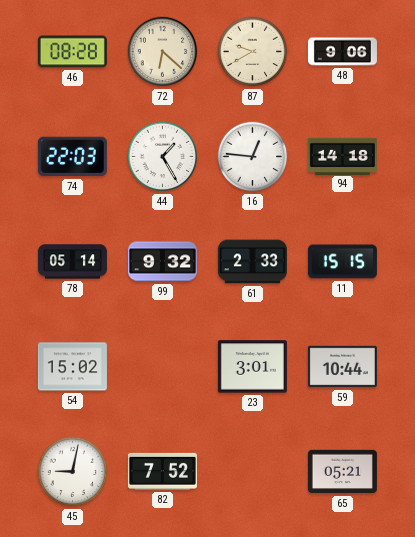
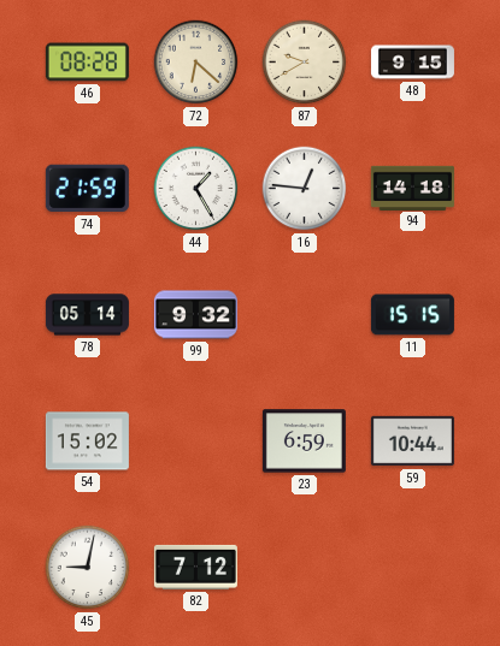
48: 9:06 -> 9:15 (412, 63)
74: 22:03 -> 21:59 (87, 189)
61: 2:33 -> none (252, 262)
23: 3:01 -> 6:59 (304, 441)
82: 7:52 -> 7:12 (195, 567)
65: 05:21 -> none (342, 472)
